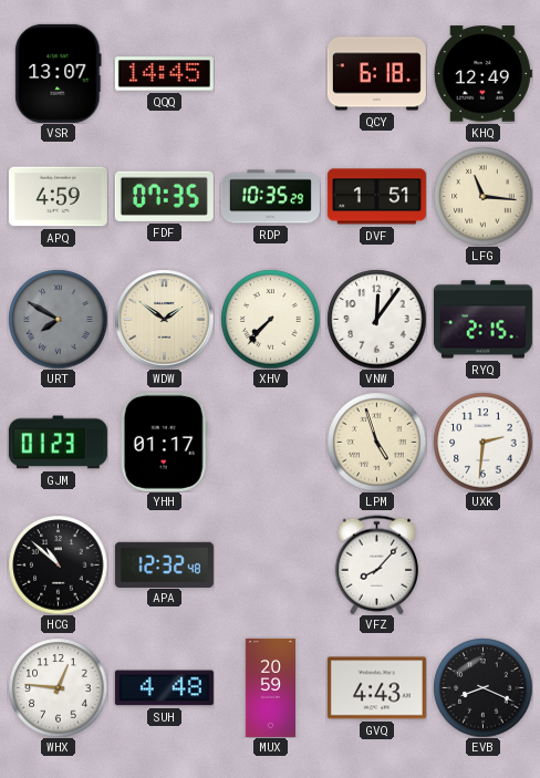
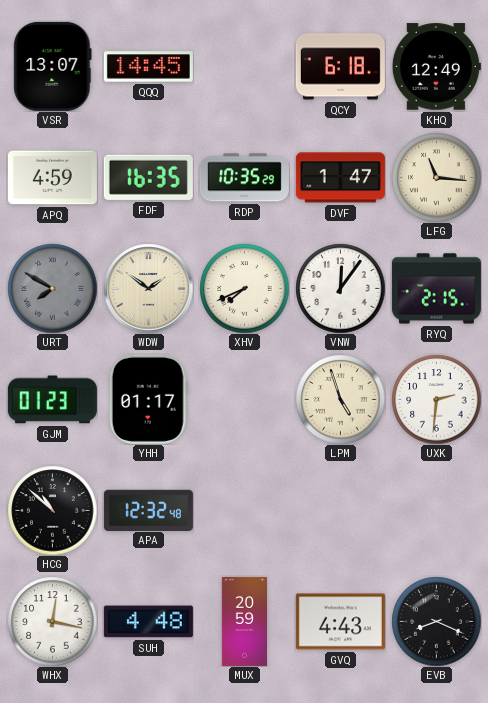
FDF: 07:35 -> 16:35 (148, 177)
DVF: 1:51 -> 1:47 (340, 178)
XHV: 7:37 -> 7:41 (244, 288)
VFZ: 8:07 -> none (376, 564)
WHX: 12:46 -> 12:17 (52, 621)
